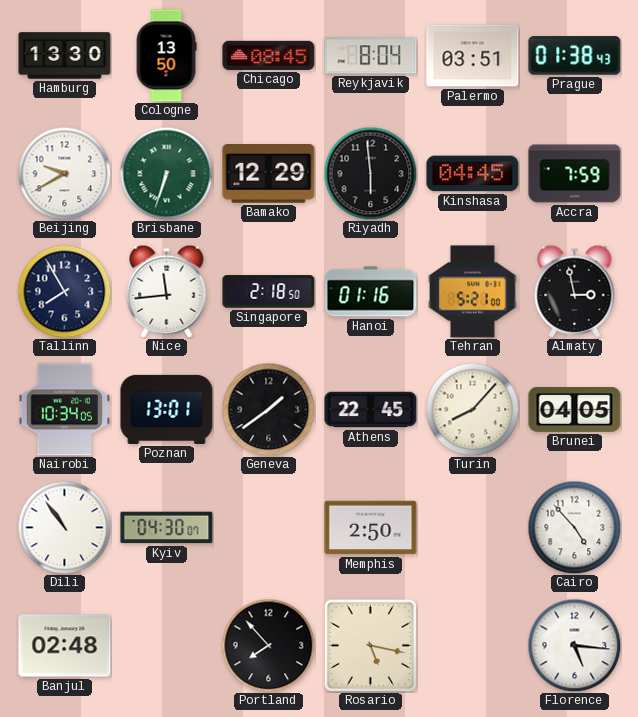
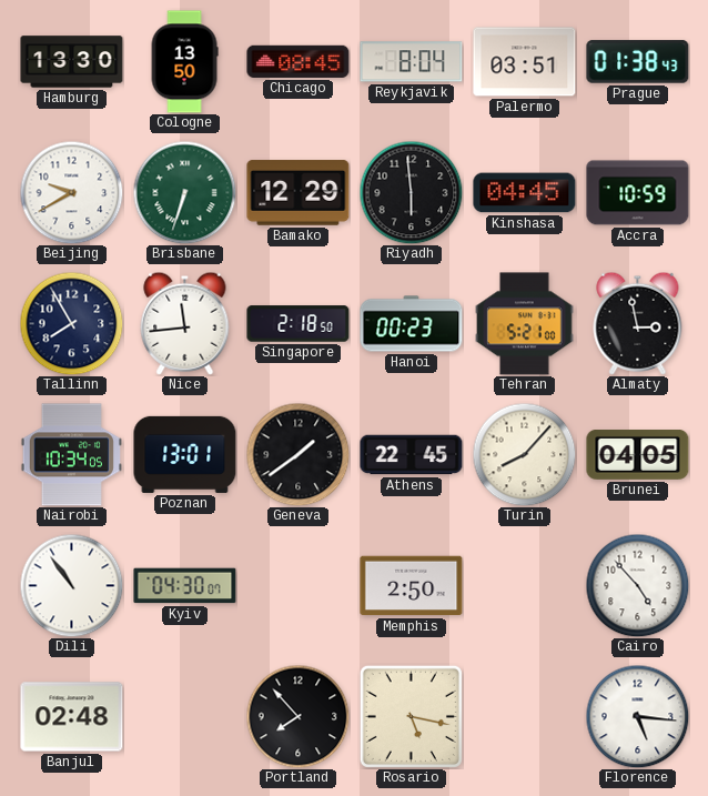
Accra: 7:59 -> 10:59 (638, 193)
Hanoi: 01:16 -> 00:23 (412, 324)
